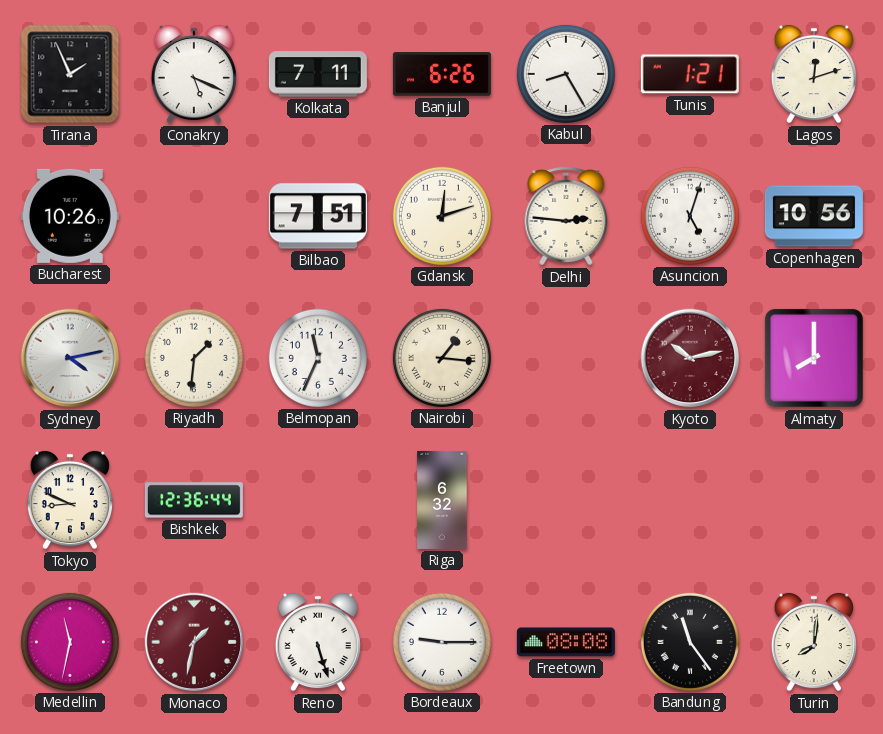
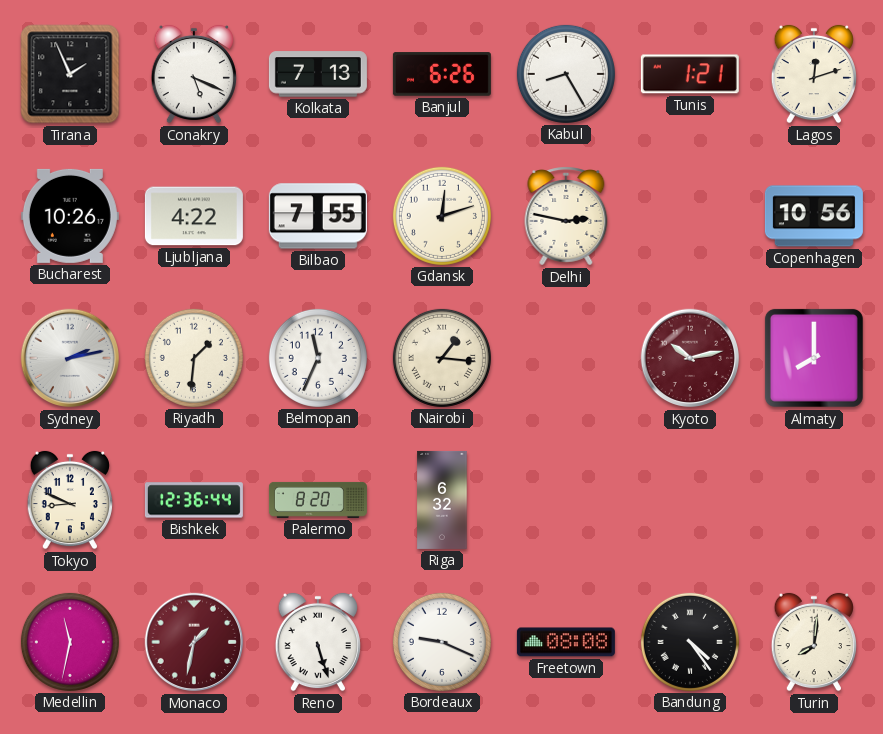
Kolkata: 7:11 -> 7:13 (318, 74)
Ljubljana: none -> 4:22 (194, 216)
Bilbao: 7:51 -> 7:55 (318, 216)
Delhi: 2:46 -> 2:47 (566, 216)
Asuncion: 5:03 -> none (690, 216)
Sydney: 4:13 -> 2:13 (70, 358)
Palermo: none -> 8:20 (318, 500)
Bordeaux: 9:15 -> 9:19 (442, 642)
Bandung: 11:24 -> 4:24 (690, 642)
